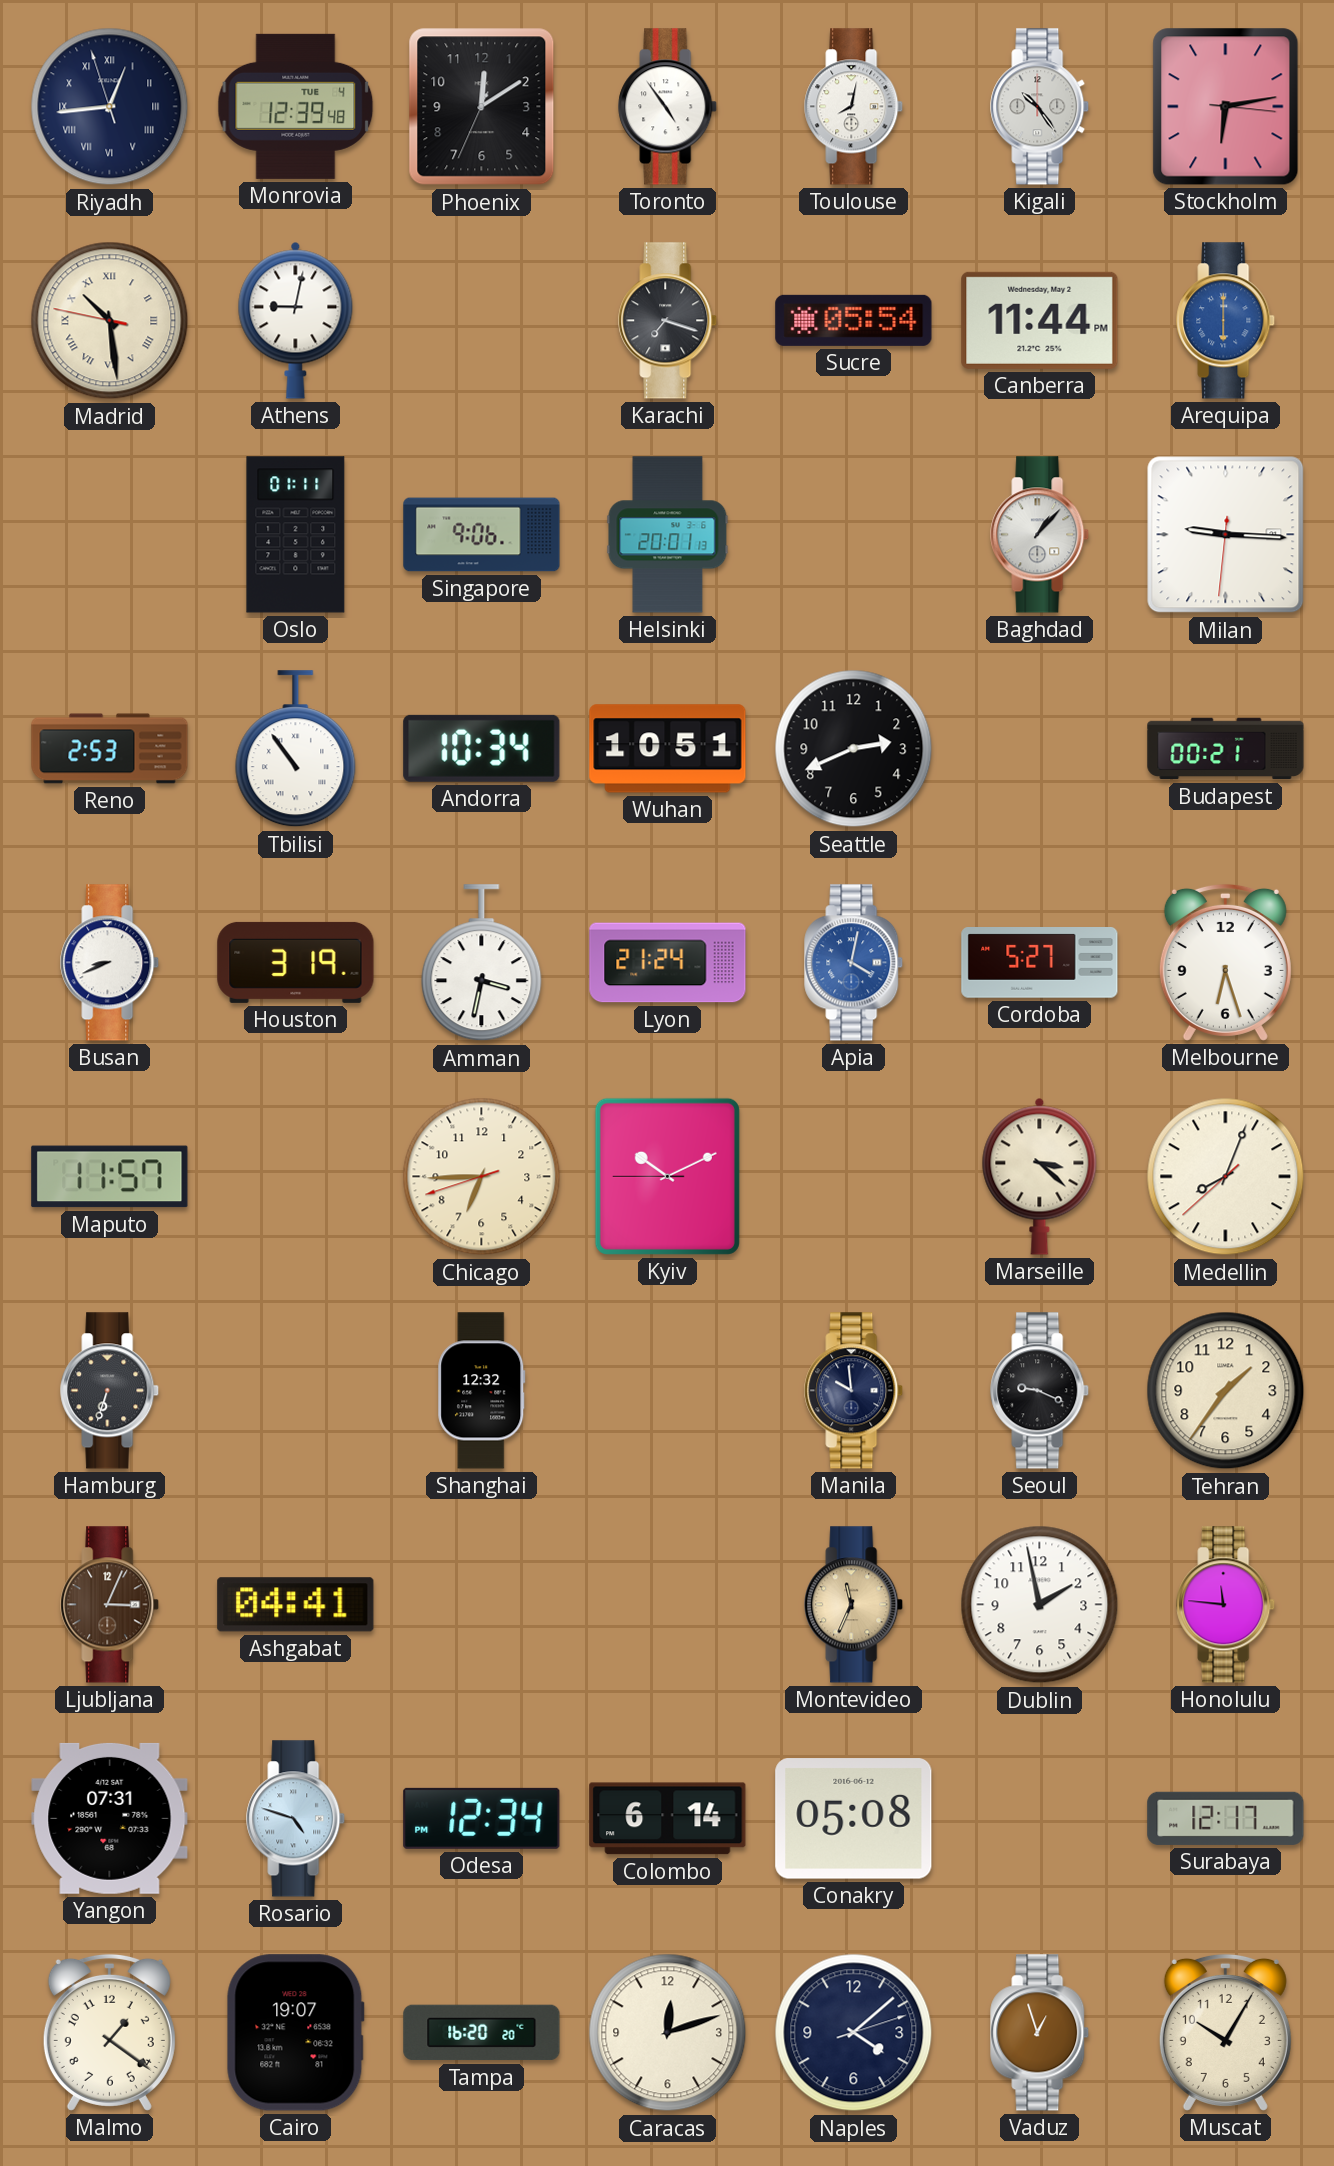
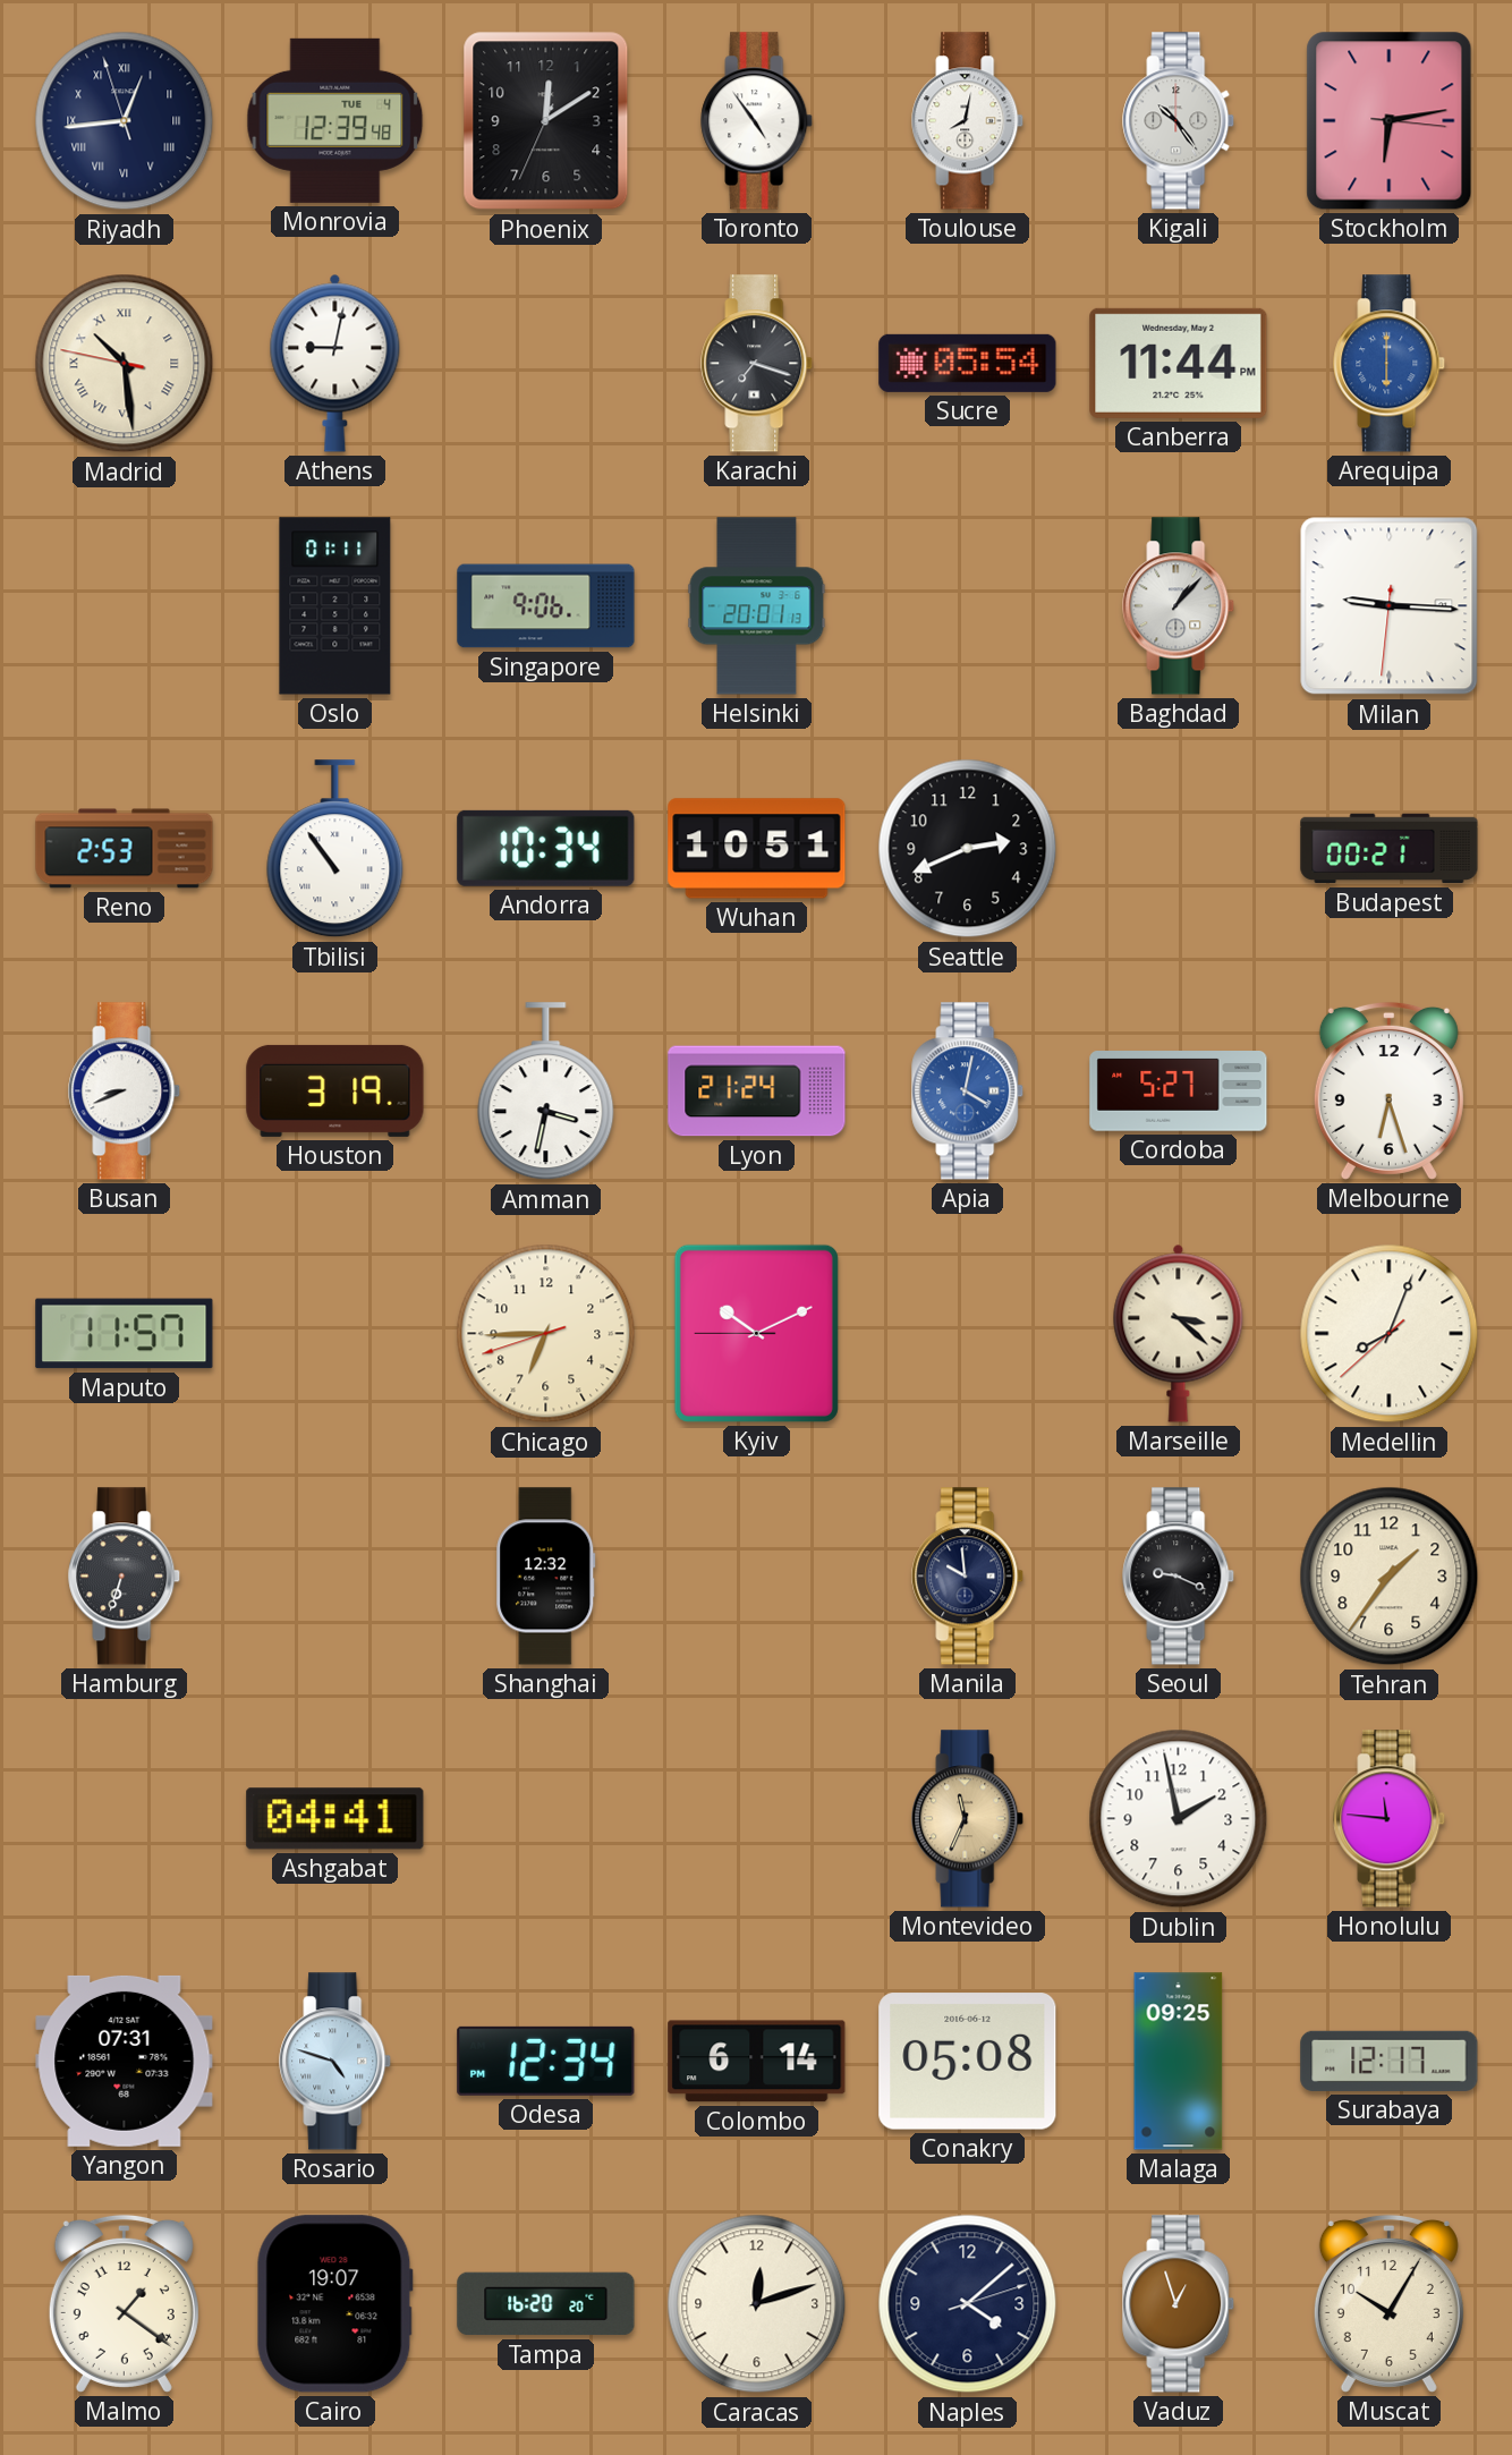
Ljubljana: 3:04 -> none (110, 1605)
Malaga: none -> 09:25 (1179, 2062)
